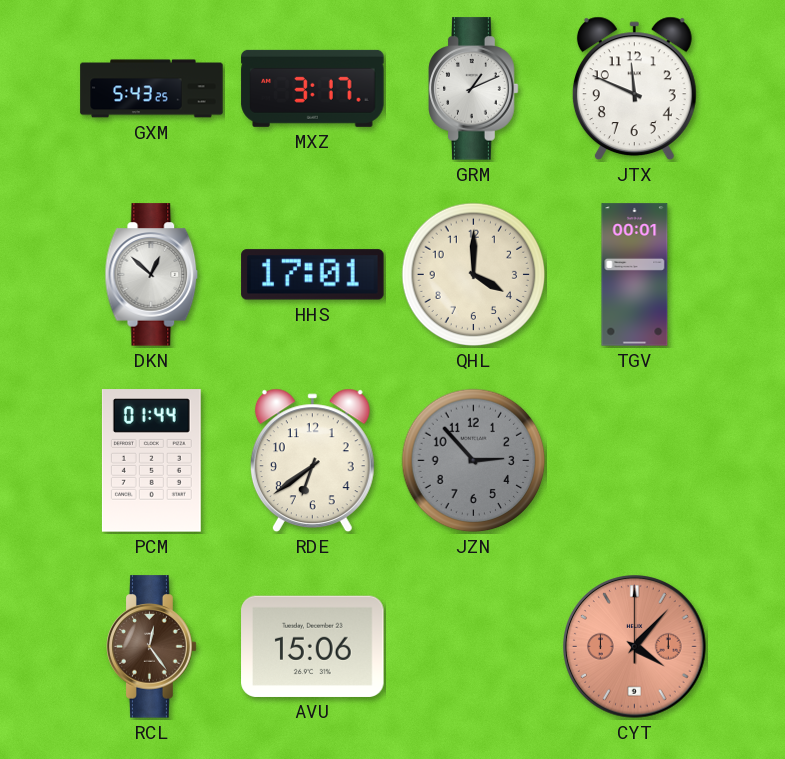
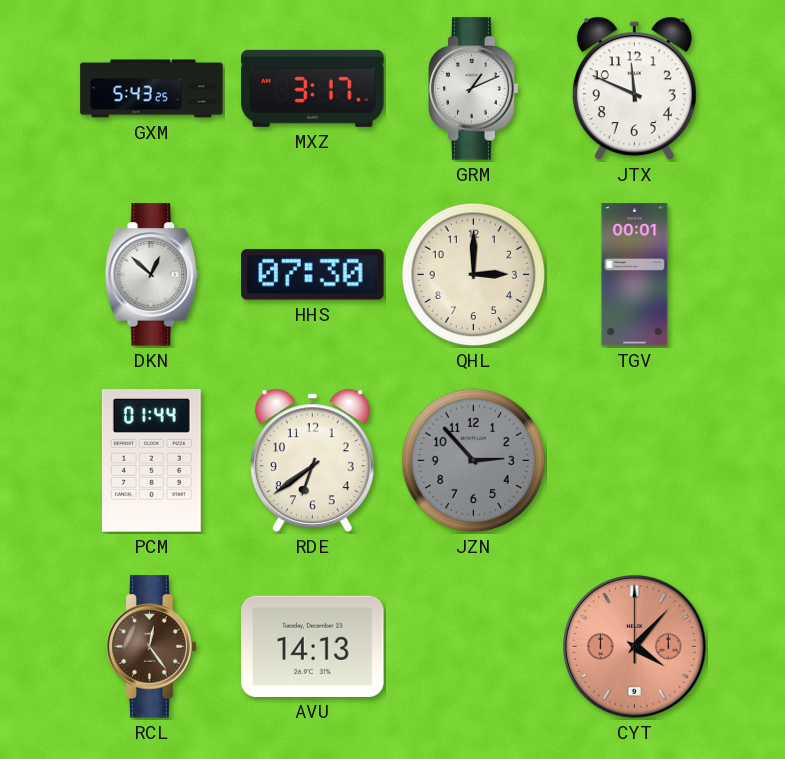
HHS: 17:01 -> 07:30 (313, 275)
QHL: 4:00 -> 3:00 (474, 275)
AVU: 15:06 -> 14:13 (313, 646)
